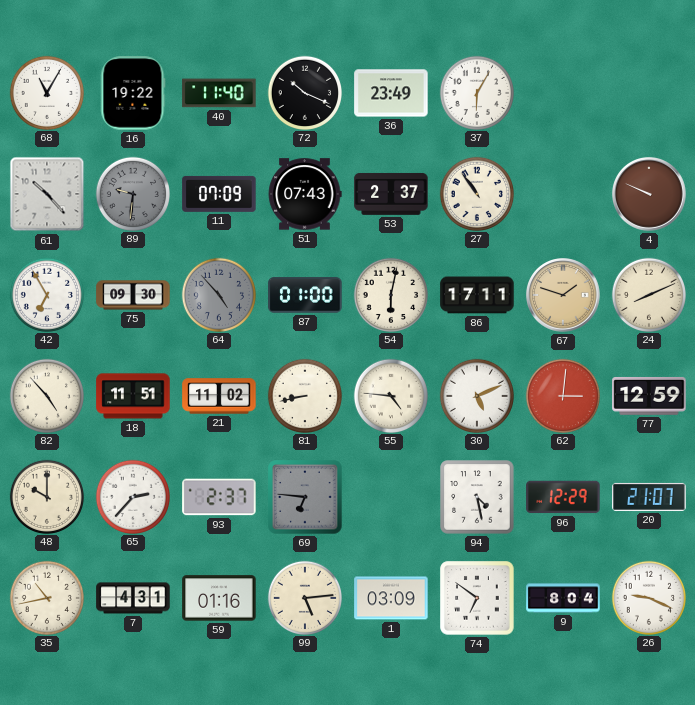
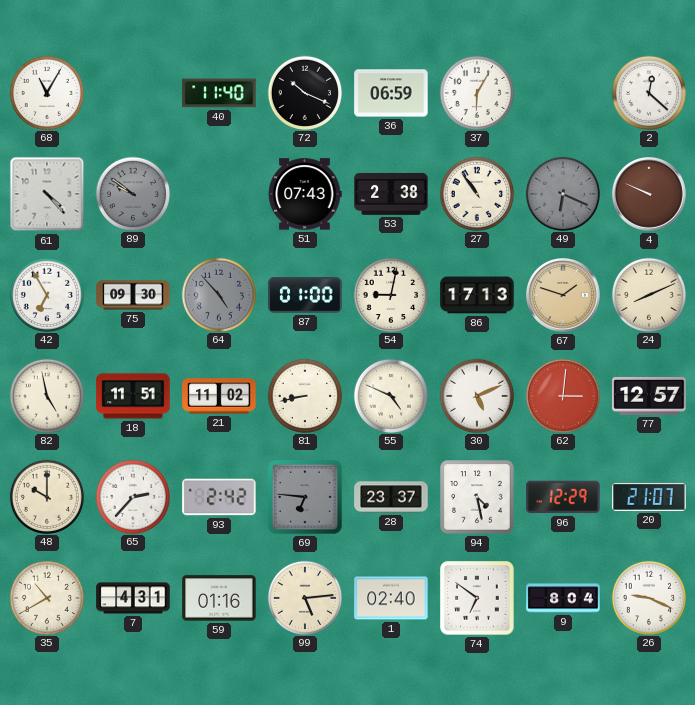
16: 19:22 -> none (133, 93)
36: 23:49 -> 06:59 (391, 93)
2: none -> 12:22 (648, 92)
61: 10:23 -> 4:23 (47, 194)
89: 9:31 -> 9:51 (132, 193)
11: 07:09 -> none (219, 194)
53: 2:37 -> 2:38 (391, 194)
49: none -> 6:19 (562, 193)
54: 6:02 -> 9:02 (390, 294)
86: 17:11 -> 17:13 (477, 295)
82: 4:53 -> 4:58 (46, 395)
55: 4:46 -> 4:49 (390, 395)
77: 12:59 -> 12:57 (649, 396)
93: 2:37 -> 2:42 (219, 497)
28: none -> 23:37 (391, 497)
35: 10:43 -> 10:40 (46, 597)
1: 03:09 -> 02:40 (391, 598)
